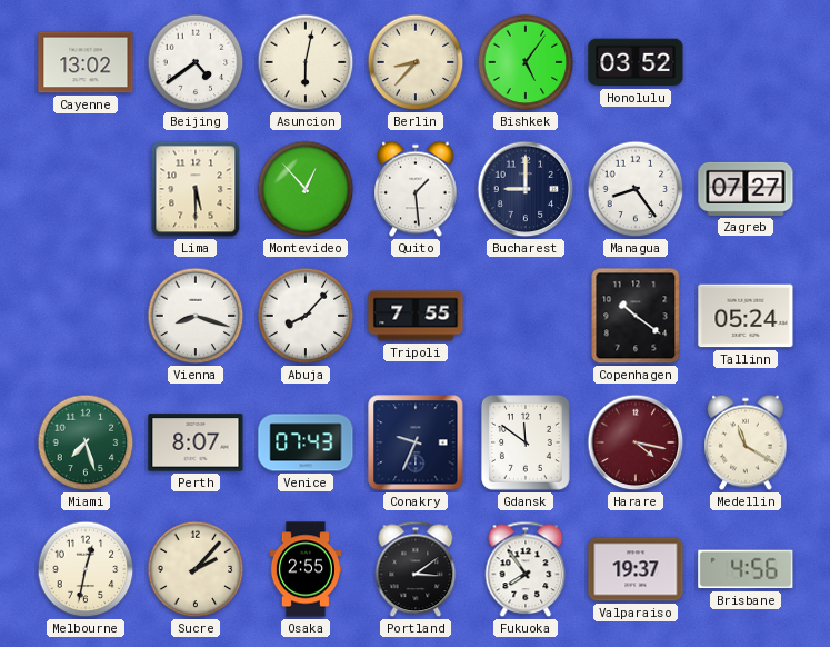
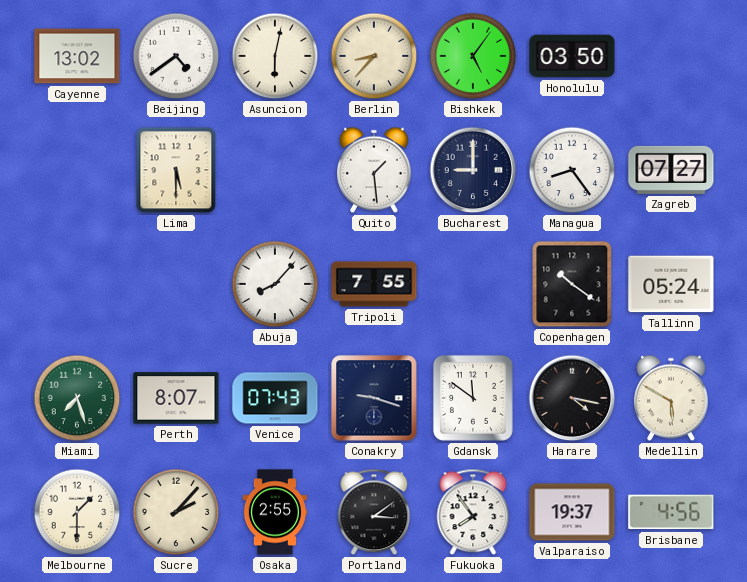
Honolulu: 03:52 -> 03:50 (572, 56)
Montevideo: 12:53 -> none (306, 189)
Vienna: 8:18 -> none (196, 316)
Conakry: 9:34 -> 9:18 (374, 398)
Harare dial: burgundy -> black (572, 398)
Medellin: 11:20 -> 5:50 (671, 398)
Melbourne: 12:32 -> 1:30 (77, 512)
